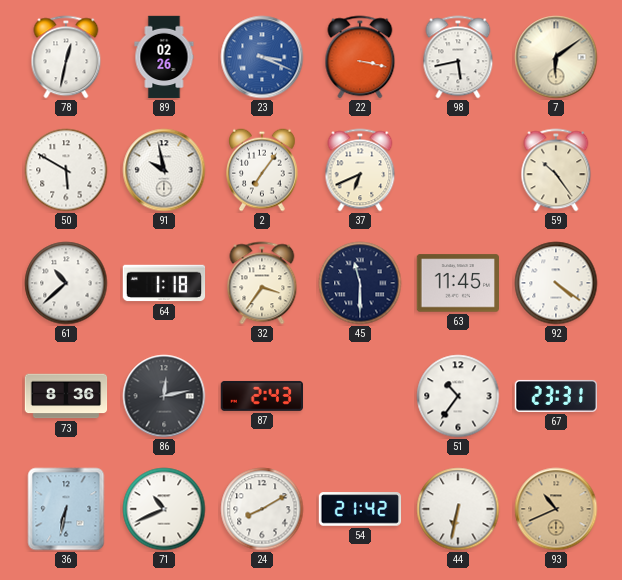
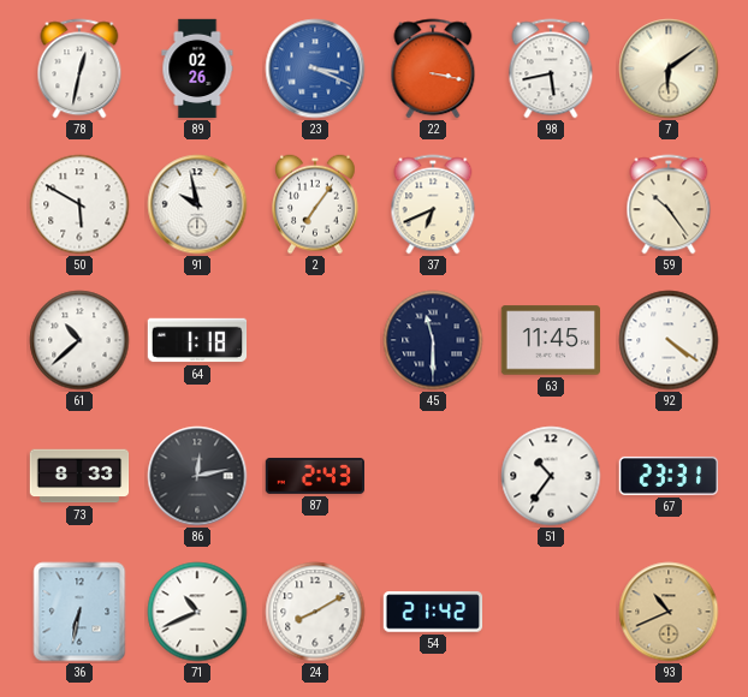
32: 3:36 -> none (262, 283)
73: 8:36 -> 8:33 (79, 476)
44: 6:32 -> none (458, 509)
